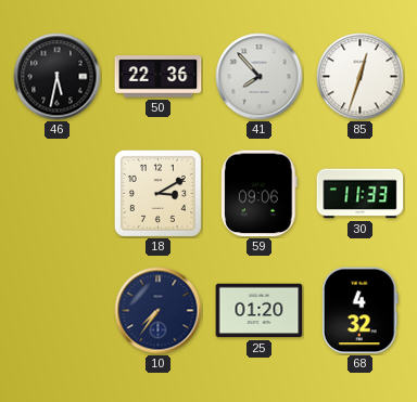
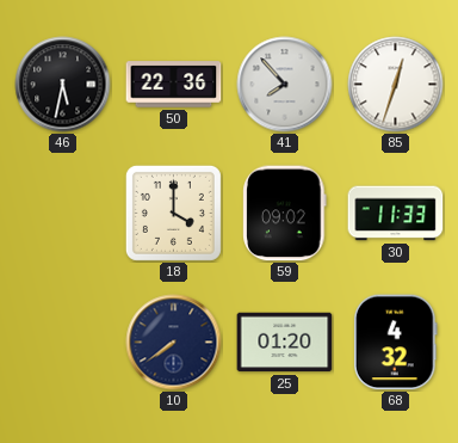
18: 3:10 -> 4:00 (173, 213)
59: 09:06 -> 09:02 (285, 214)
10: 7:36 -> 7:39 (174, 343)
